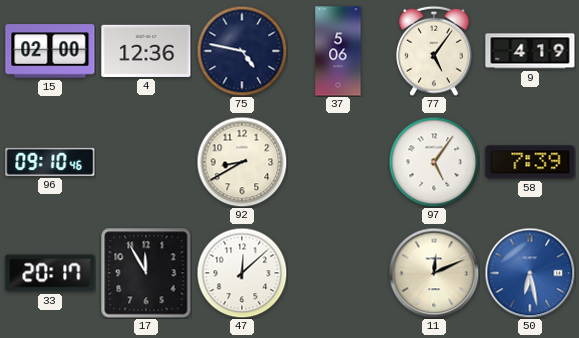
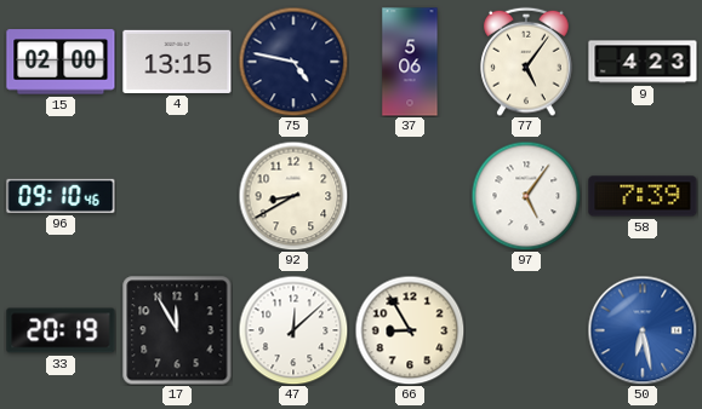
4: 12:36 -> 13:15 (177, 62)
9: 4:19 -> 4:23 (643, 62)
33: 20:17 -> 20:19 (61, 330)
66: none -> 8:55 (410, 330)
11: 12:11 -> none (434, 273)
